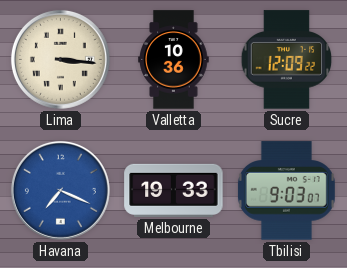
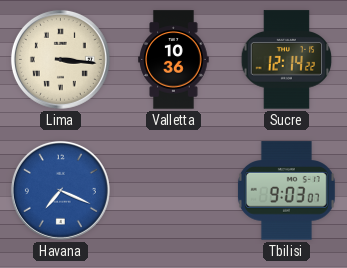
Sucre: 12:09 -> 12:14 (287, 60)
Melbourne: 19:33 -> none (174, 190)
